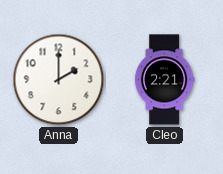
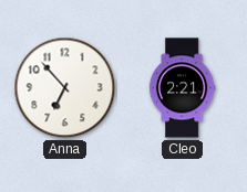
Anna: 2:00 -> 6:53 (65, 88)
